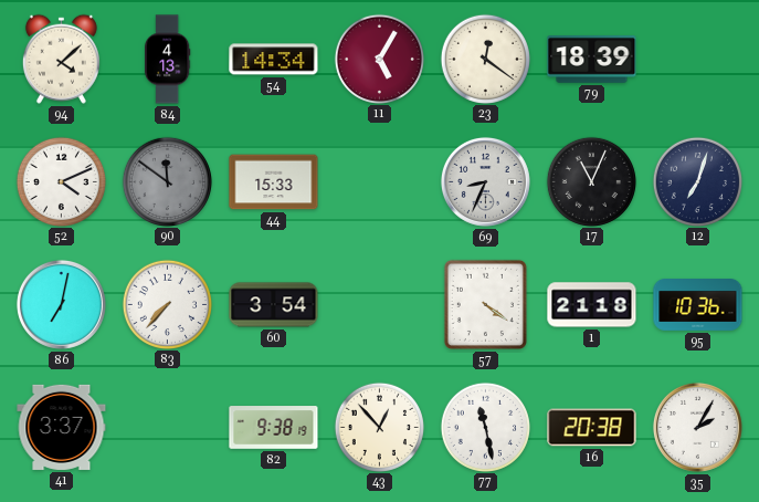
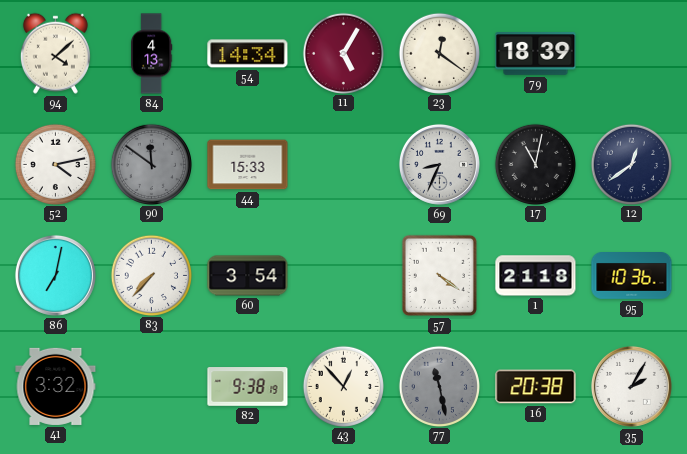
52: 4:11 -> 4:13 (55, 164)
17: 11:04 -> 11:02 (535, 164)
12: 7:03 -> 12:39 (631, 164)
41: 3:37 -> 3:32 (56, 386)
77 dial: white -> grey (439, 386)
